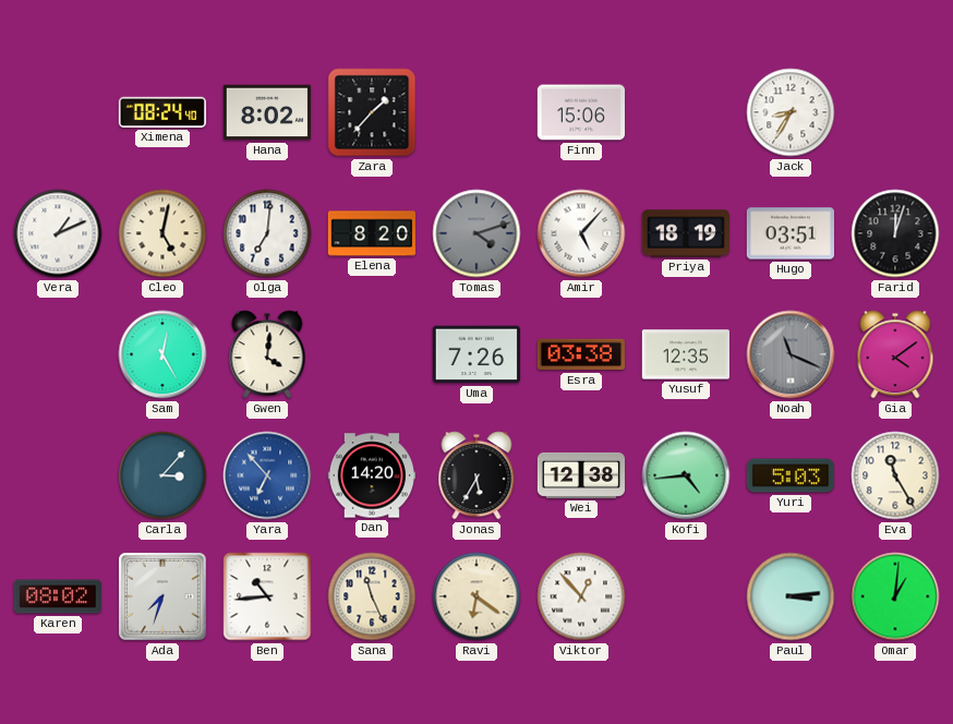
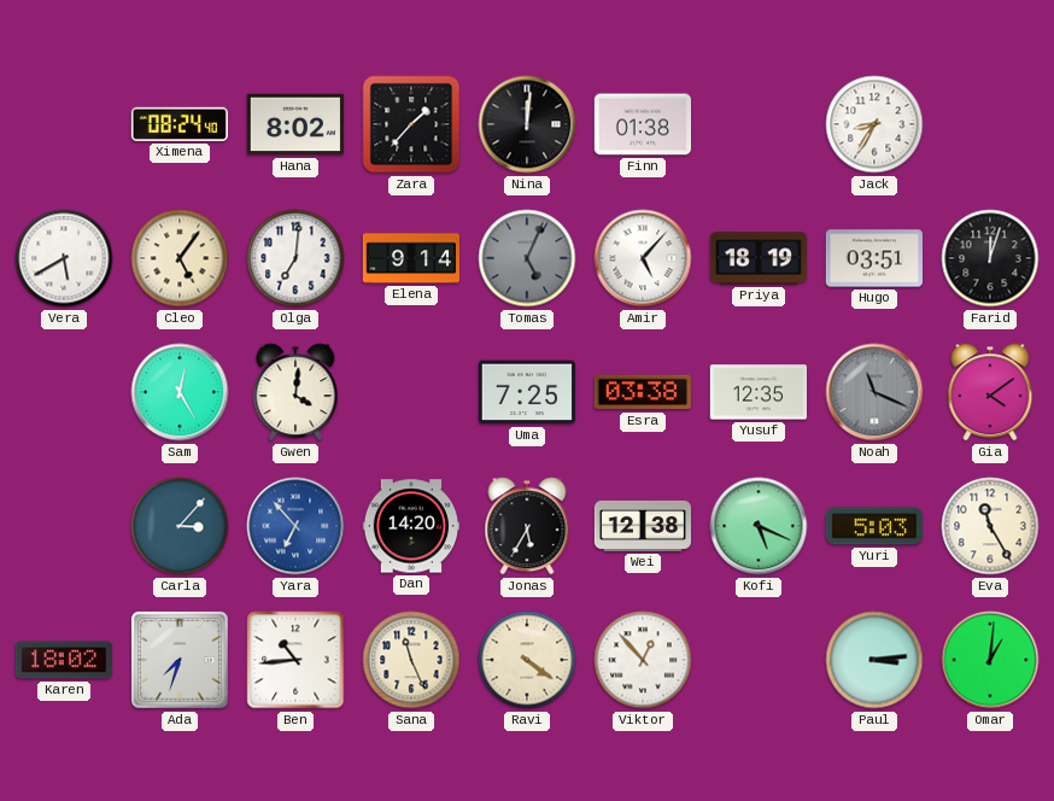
Nina: none -> 12:01 (527, 124)
Finn: 15:06 -> 01:38 (642, 124)
Vera: 1:11 -> 5:40 (64, 258)
Cleo: 5:02 -> 5:06 (180, 258)
Elena: 8:20 -> 9:14 (410, 258)
Tomas: 4:12 -> 5:04 (527, 258)
Uma: 7:26 -> 7:25 (527, 392)
Kofi: 4:44 -> 5:19 (759, 526)
Karen: 08:02 -> 18:02 (63, 660)
Ravi: 6:21 -> 4:21 (527, 660)
